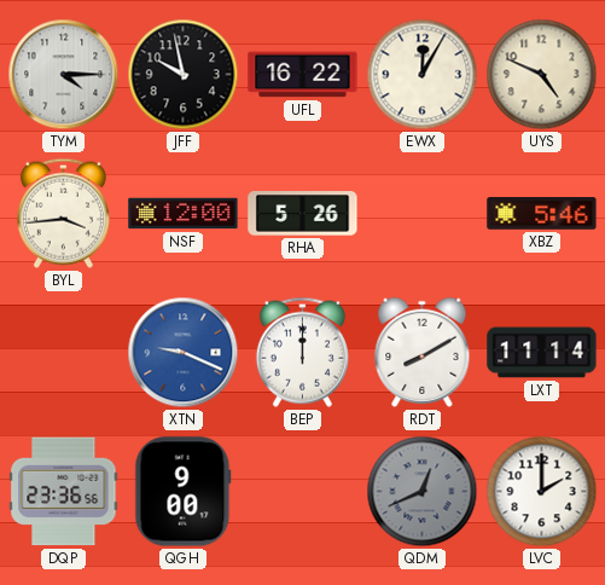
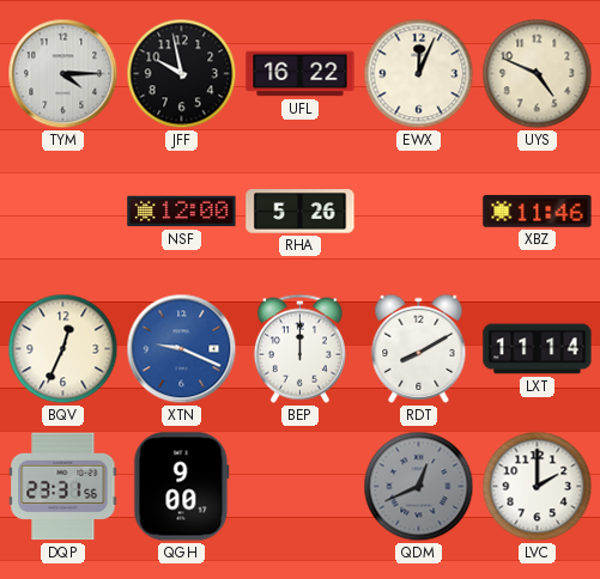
EWX: 12:05 -> 12:04 (419, 74)
BYL: 3:44 -> none (63, 213)
XBZ: 5:46 -> 11:46 (538, 212)
BQV: none -> 12:34 (63, 349)
DQP: 23:36 -> 23:31 (63, 487)
